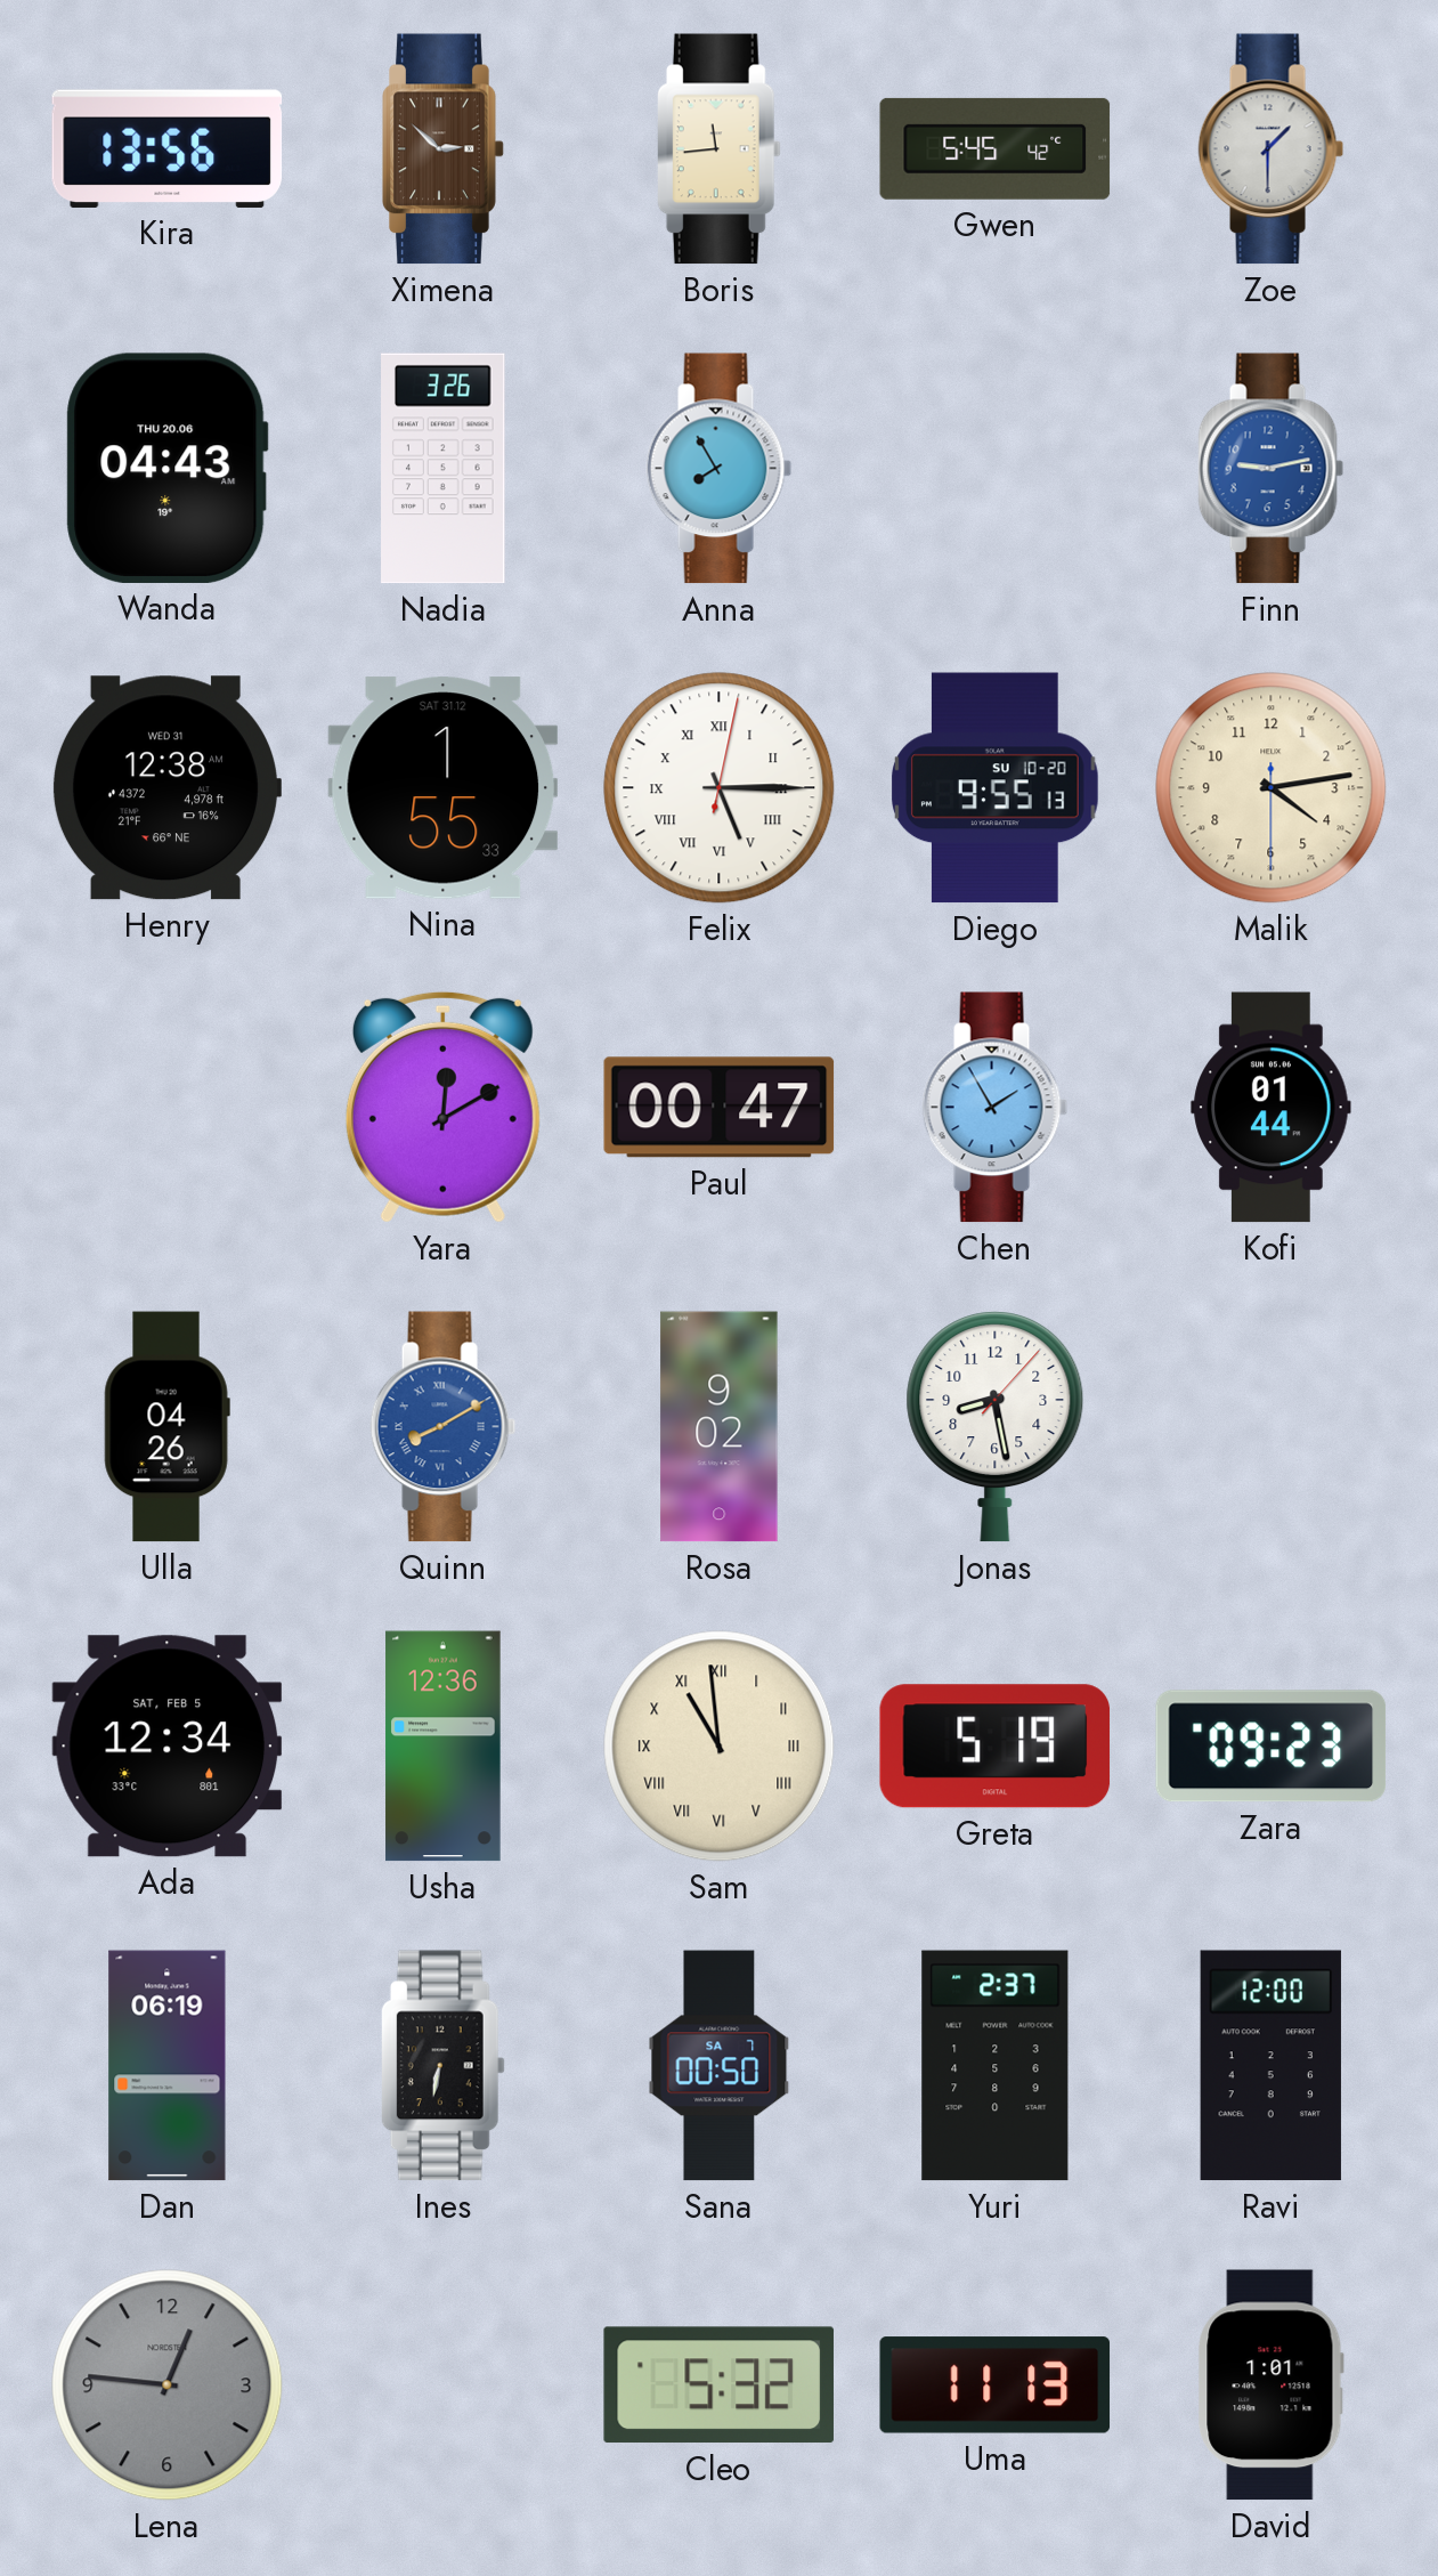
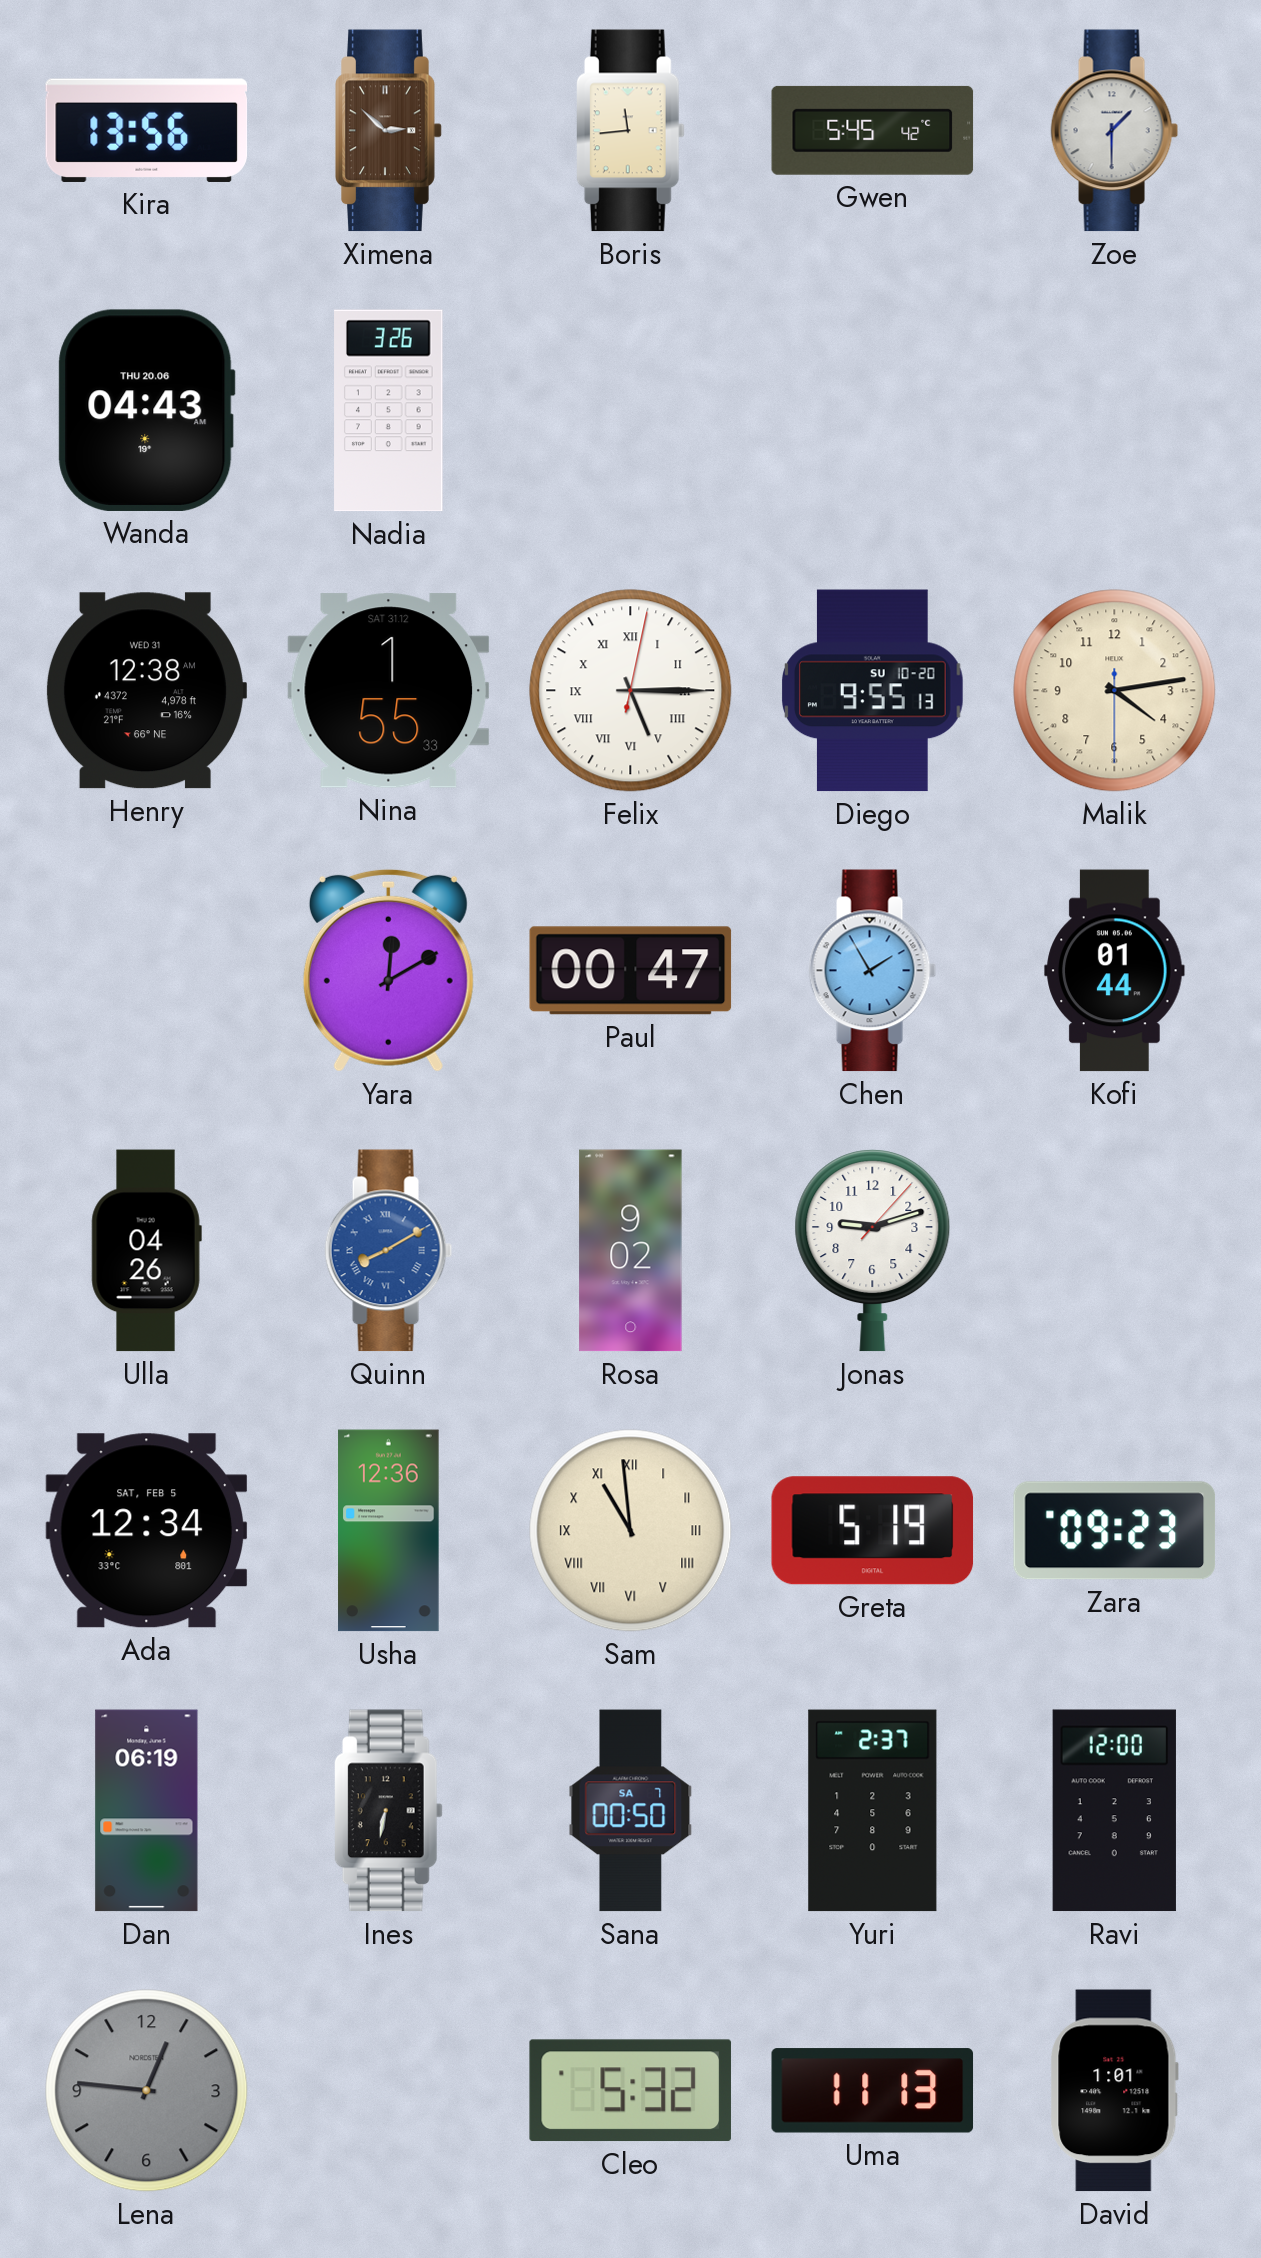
Anna: 7:55 -> none (720, 469)
Finn: 9:13 -> none (1272, 469)
Jonas: 8:28 -> 9:12 (873, 1250)
